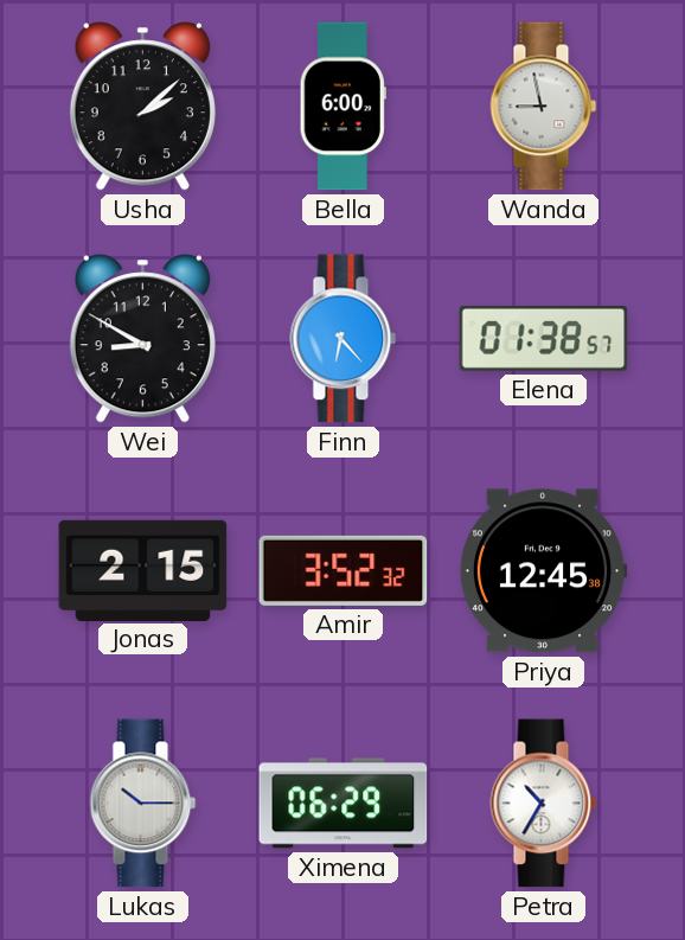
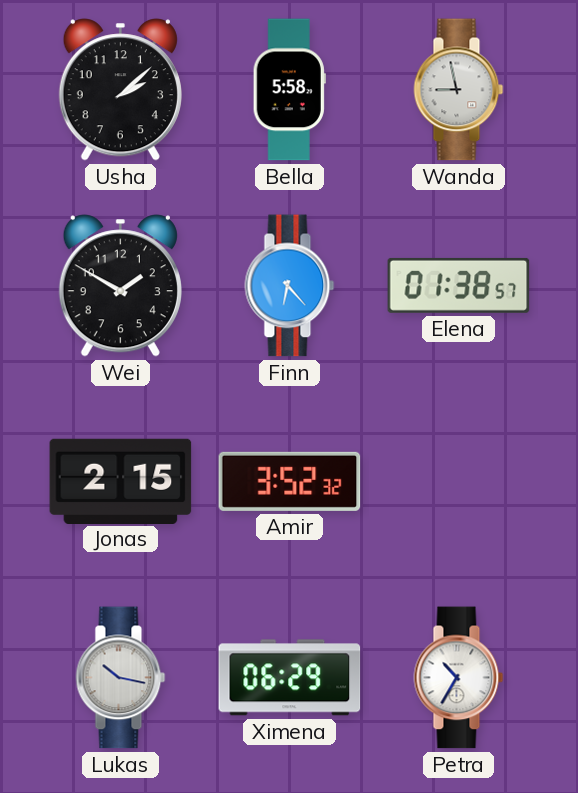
Bella: 6:00 -> 5:58 (289, 90)
Wei: 8:50 -> 1:50 (120, 286)
Priya: 12:45 -> none (543, 571)
Lukas: 10:15 -> 10:17 (121, 678)
